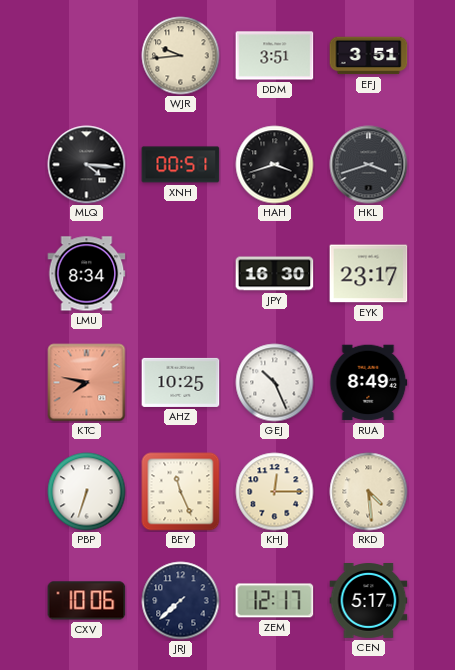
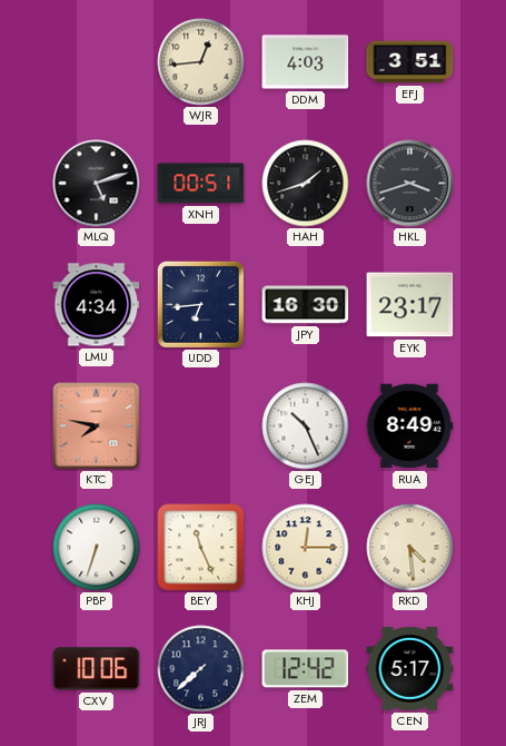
WJR: 9:44 -> 12:44 (201, 62)
DDM: 3:51 -> 4:03 (306, 62)
MLQ: 4:16 -> 5:12 (97, 184)
HAH: 3:42 -> 1:42 (306, 184)
LMU: 8:34 -> 4:34 (97, 305)
UDD: none -> 6:44 (200, 304)
AHZ: 10:25 -> none (181, 382)
ZEM: 12:17 -> 12:42 (306, 669)
